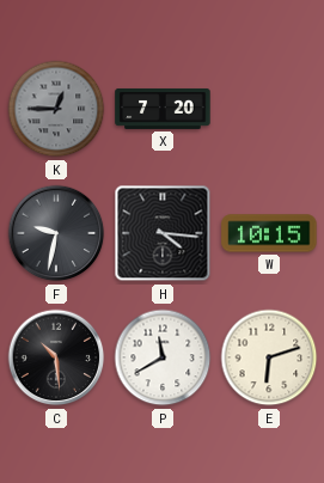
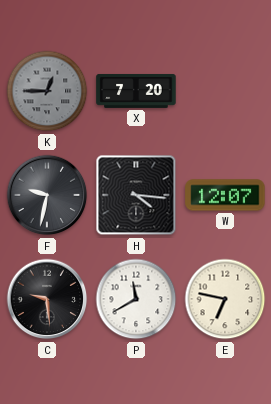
W: 10:15 -> 12:07 (225, 195)
C: 10:29 -> 9:29 (47, 299)
E: 6:12 -> 6:47 (225, 299)
